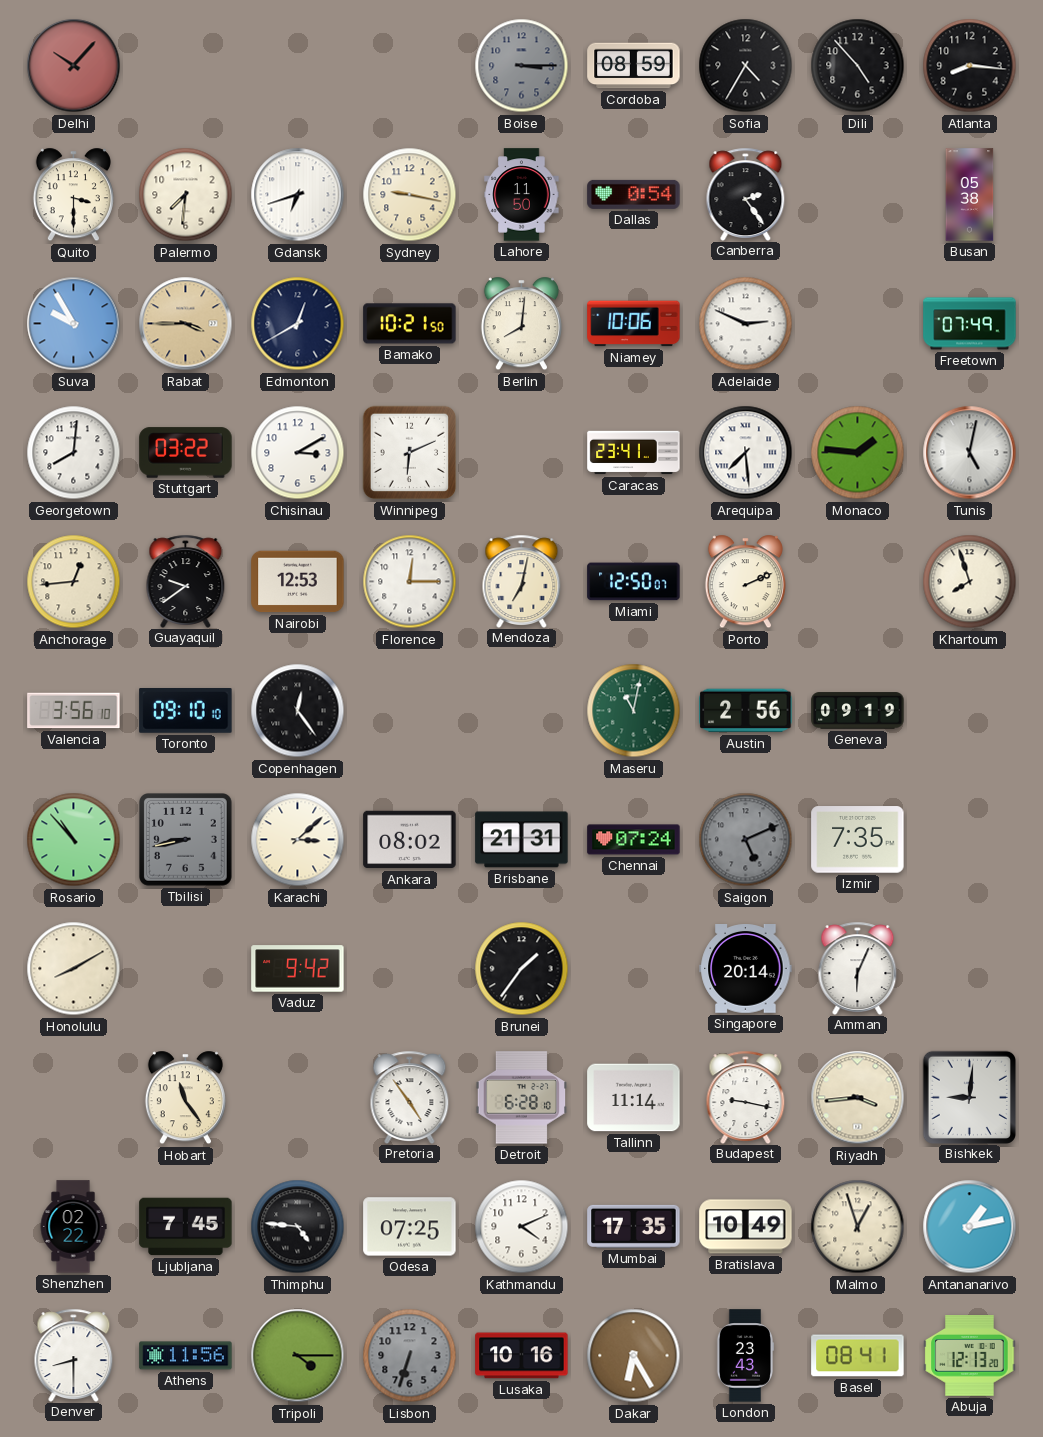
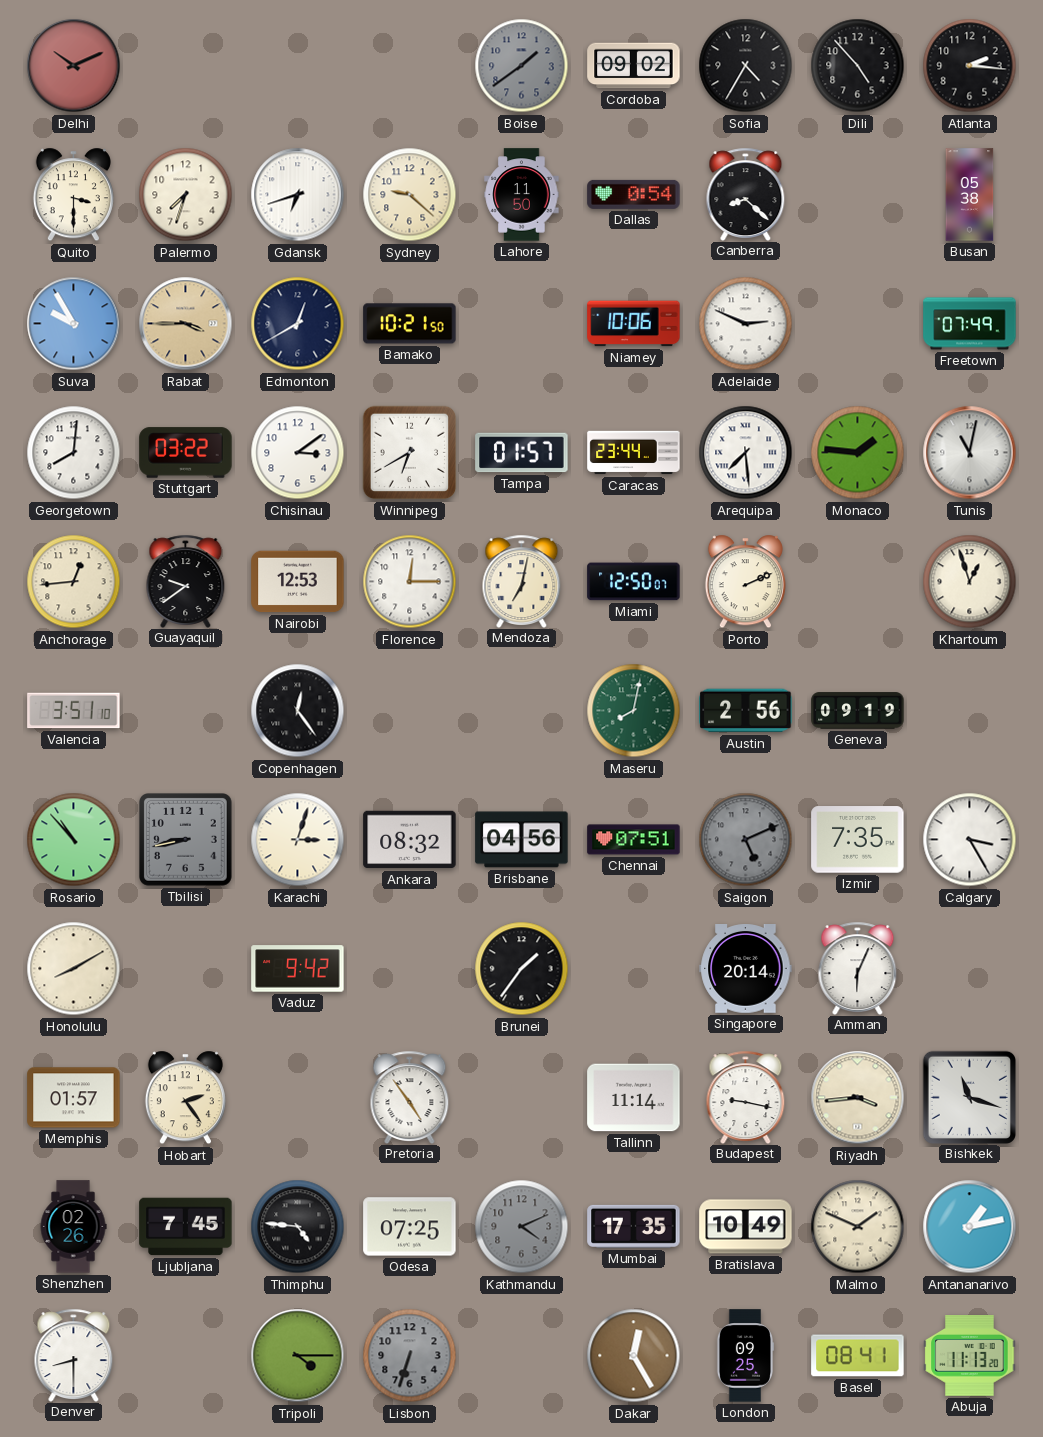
Delhi: 10:07 -> 10:11 (74, 66)
Boise: 3:15 -> 1:39 (522, 66)
Cordoba: 08:59 -> 09:02 (634, 66)
Atlanta: 8:16 -> 2:16 (970, 66)
Palermo: 7:31 -> 7:33 (186, 195)
Sydney: 9:17 -> 9:22 (410, 195)
Canberra: 2:24 -> 8:22 (746, 194)
Berlin: 8:01 -> none (521, 324)
Chisinau: 3:10 -> 3:09 (298, 453)
Winnipeg: 6:11 -> 6:40 (410, 453)
Tampa: none -> 01:57 (522, 453)
Caracas: 23:41 -> 23:44 (634, 453)
Tunis: 5:02 -> 11:02 (970, 453)
Khartoum: 7:57 -> 12:57 (970, 582)
Valencia: 3:56 -> 3:51 (74, 711)
Toronto: 09:10 -> none (186, 711)
Maseru: 11:02 -> 8:02 (634, 711)
Karachi: 3:08 -> 3:03 (298, 840)
Ankara: 08:02 -> 08:32 (410, 840)
Brisbane: 21:31 -> 04:56 (522, 840)
Chennai: 07:24 -> 07:51 (634, 840)
Calgary: none -> 3:25 (970, 840)
Memphis: none -> 01:57 (74, 1098)
Hobart: 11:24 -> 2:24 (185, 1098)
Detroit: 6:28 -> none (522, 1098)
Bishkek: 9:01 -> 11:18 (969, 1097)
Shenzhen: 02:22 -> 02:26 (73, 1227)
Kathmandu dial: white -> grey (522, 1227)
Malmo: 12:57 -> 1:49 (858, 1227)
Athens: 11:56 -> none (186, 1356)
Lusaka: 10:16 -> none (522, 1356)
Dakar: 6:25 -> 12:25 (634, 1356)
London: 23:43 -> 09:25 (745, 1356)
Abuja: 12:13 -> 11:13 (970, 1356)
